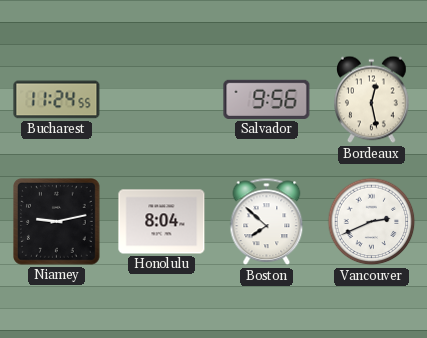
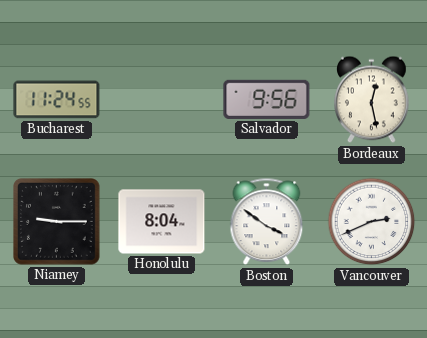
Niamey: 9:13 -> 9:15 (57, 222)
Boston: 7:52 -> 3:51 (267, 222)
